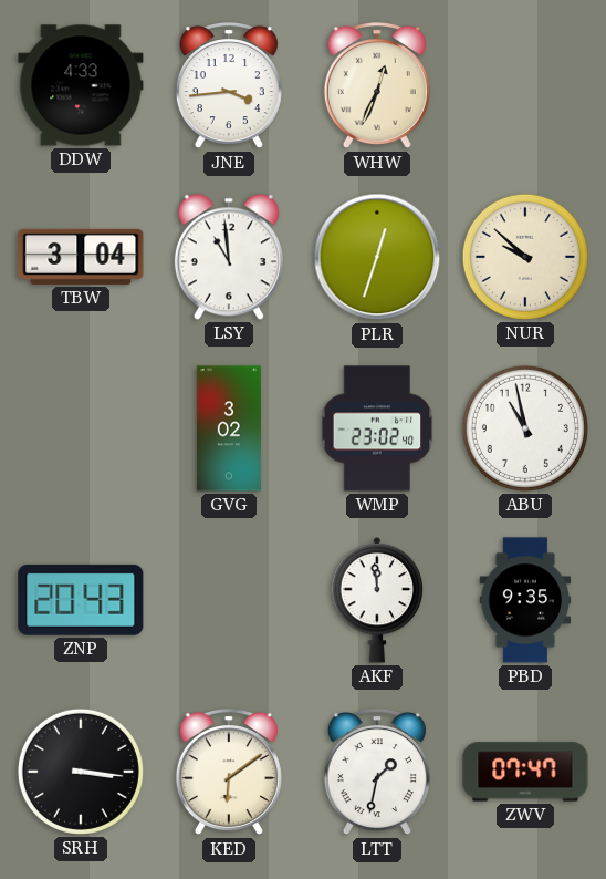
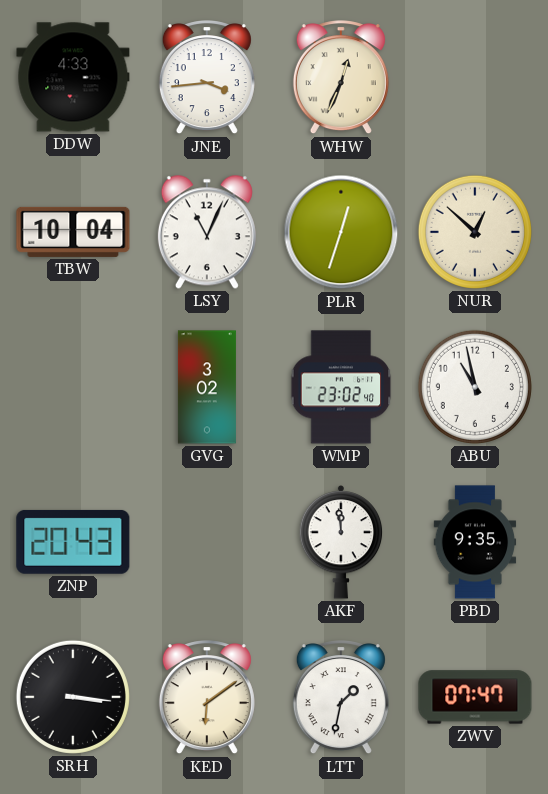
TBW: 3:04 -> 10:04 (73, 232)
LSY: 10:59 -> 11:04 (207, 232)
NUR: 9:52 -> 12:52 (475, 232)
